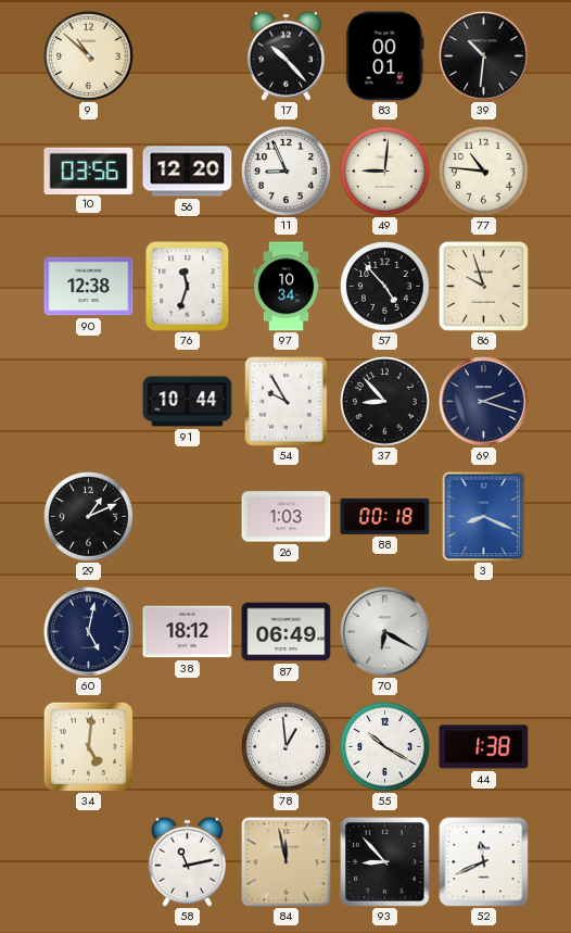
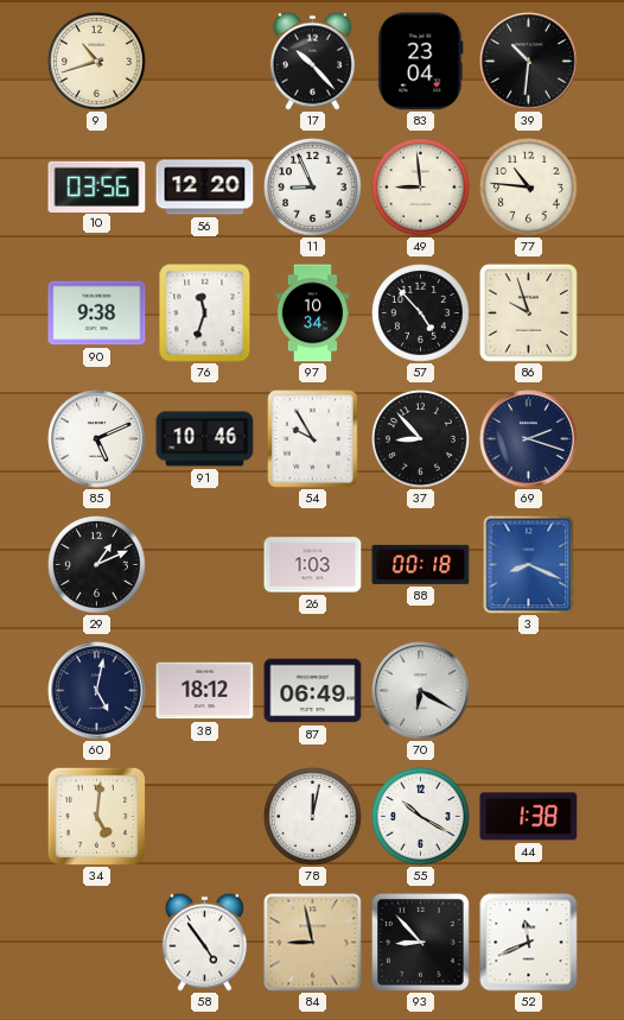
9: 10:52 -> 10:42 (97, 62)
83: 00:01 -> 23:04 (421, 62)
49: 9:01 -> 8:59 (421, 188)
90: 12:38 -> 9:38 (97, 313)
85: none -> 5:11 (97, 439)
91: 10:44 -> 10:46 (205, 439)
78: 12:59 -> 12:02 (313, 817)
58: 11:13 -> 4:54 (204, 942)
84: 11:58 -> 8:58 (313, 943)
